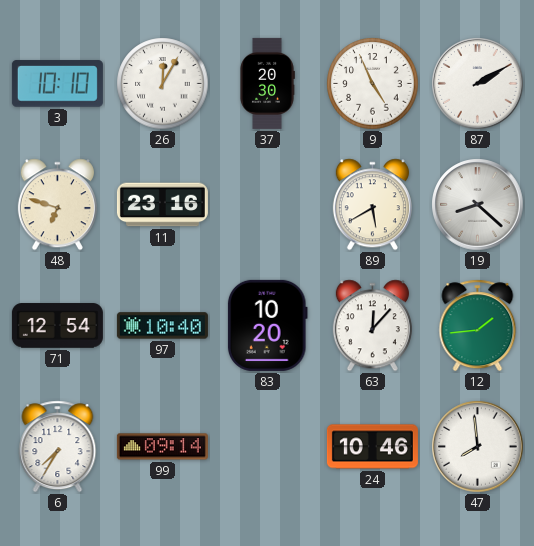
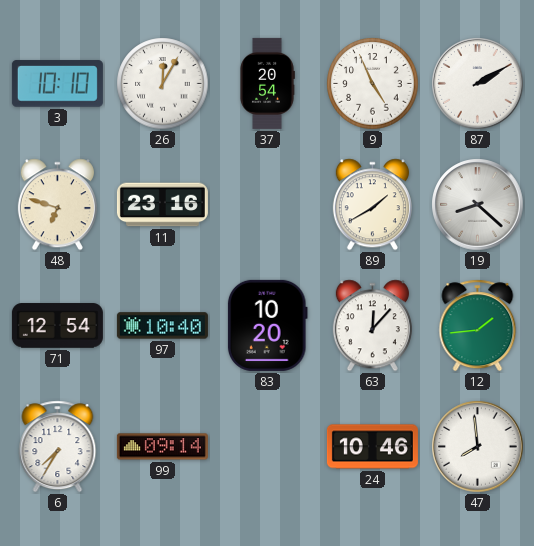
37: 20:30 -> 20:54 (267, 83)
89: 5:40 -> 1:40 (372, 205)
